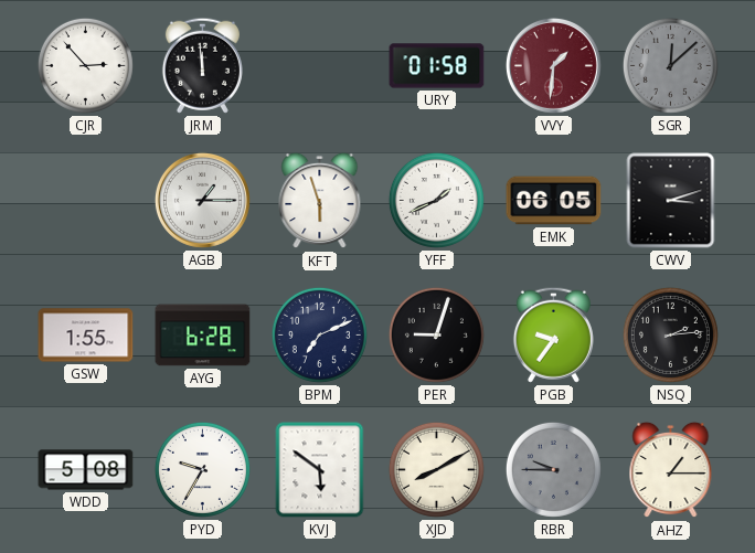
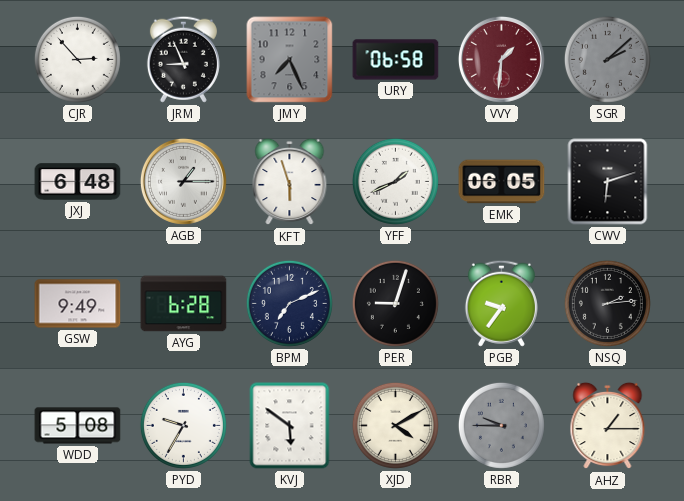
JRM: 11:59 -> 8:56 (183, 59)
JMY: none -> 7:26 (290, 60)
URY: 01:58 -> 06:58 (396, 60)
SGR: 12:08 -> 2:08 (607, 59)
JXJ: none -> 6:48 (78, 182)
CWV: 3:12 -> 6:12 (608, 182)
GSW: 1:55 -> 9:49 (78, 304)
XJD: 8:10 -> 4:10 (395, 425)
